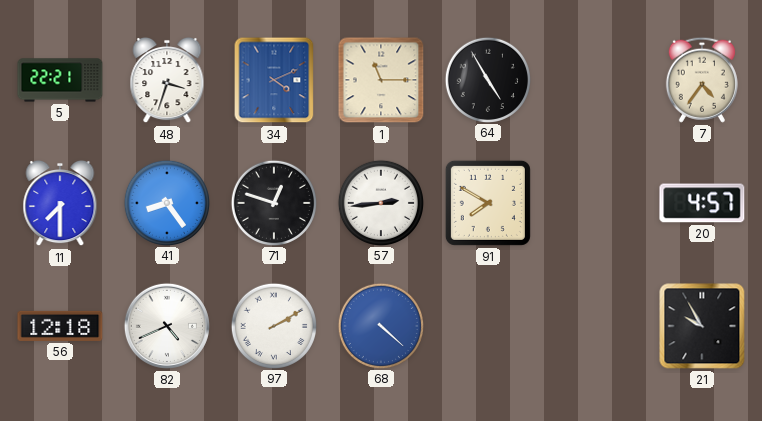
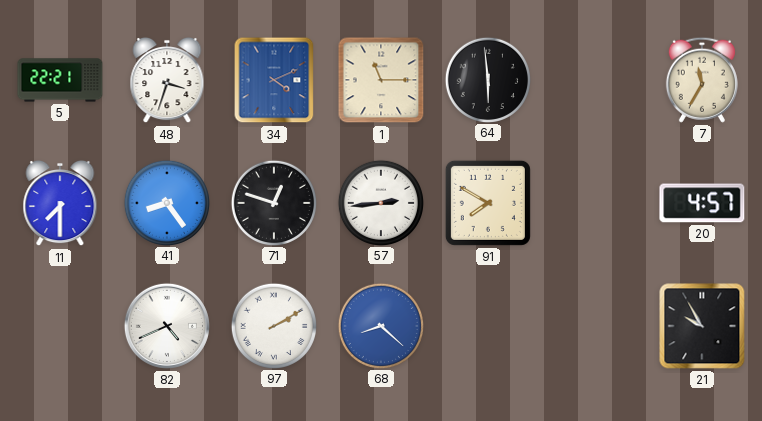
64: 4:55 -> 5:59 (487, 79)
7: 4:36 -> 11:35 (702, 80)
56: 12:18 -> none (60, 326)
68: 4:22 -> 8:22 (380, 325)
